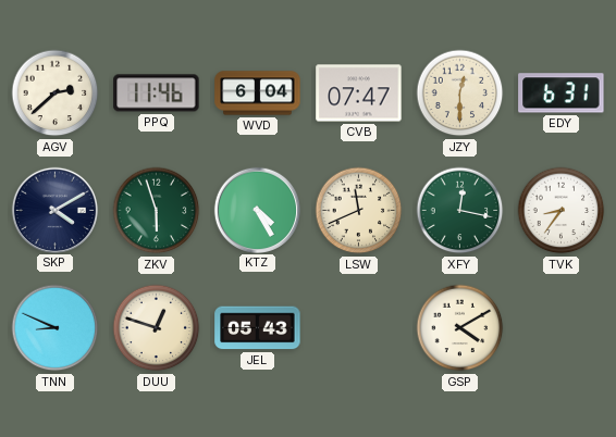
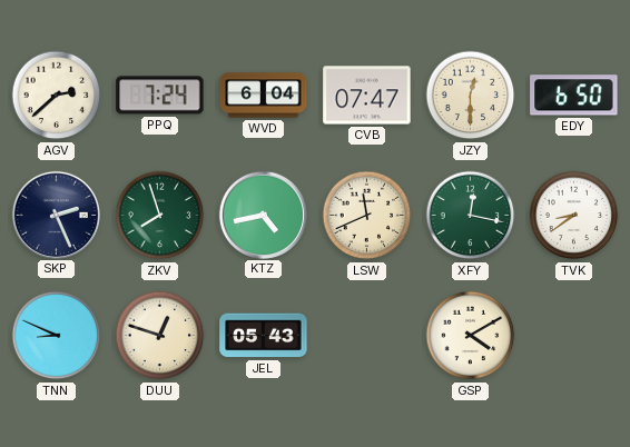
PPQ: 11:46 -> 7:24 (160, 96)
EDY: 6:31 -> 6:50 (574, 96)
SKP: 4:10 -> 2:26 (56, 215)
ZKV: 5:57 -> 7:57 (160, 216)
KTZ: 4:25 -> 4:43 (263, 215)
TVK: 8:36 -> 8:39 (574, 216)
